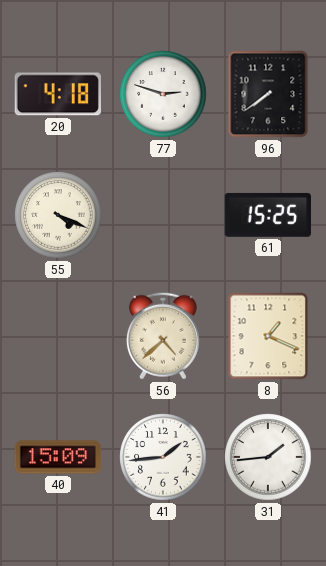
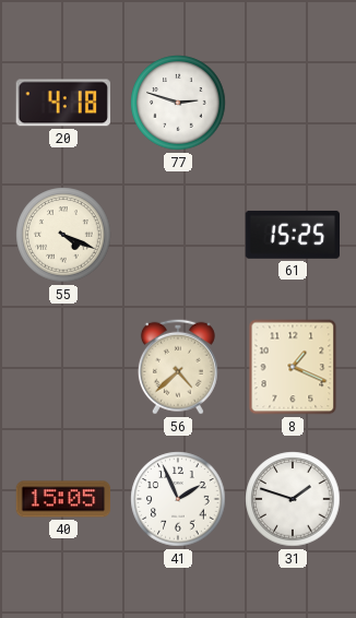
96: 7:39 -> none (268, 94)
40: 15:09 -> 15:05 (63, 499)
41: 1:44 -> 1:56 (178, 499)
31: 1:44 -> 1:48 (293, 499)
